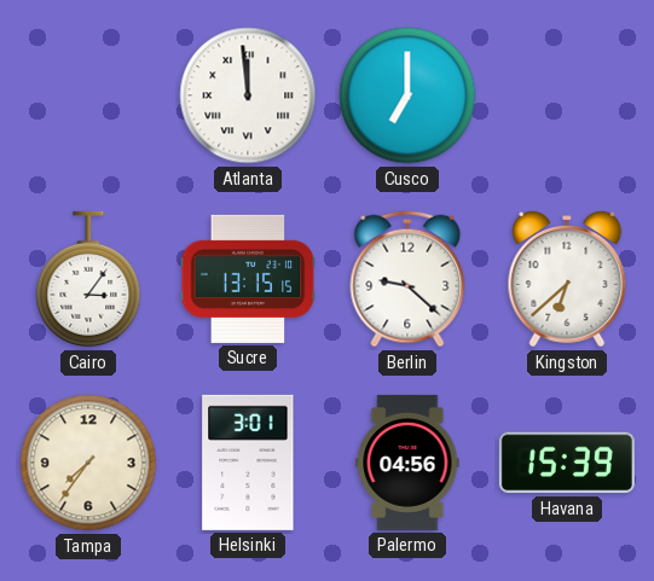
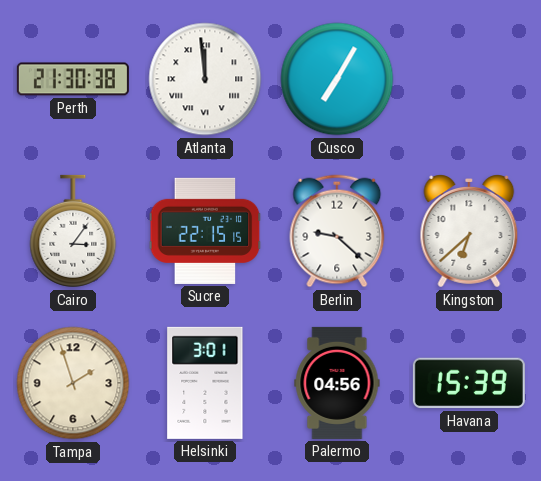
Perth: none -> 21:30 (73, 79)
Cusco: 7:00 -> 7:05 (337, 79)
Sucre: 13:15 -> 22:15 (205, 231)
Tampa: 7:36 -> 1:57 (73, 383)
